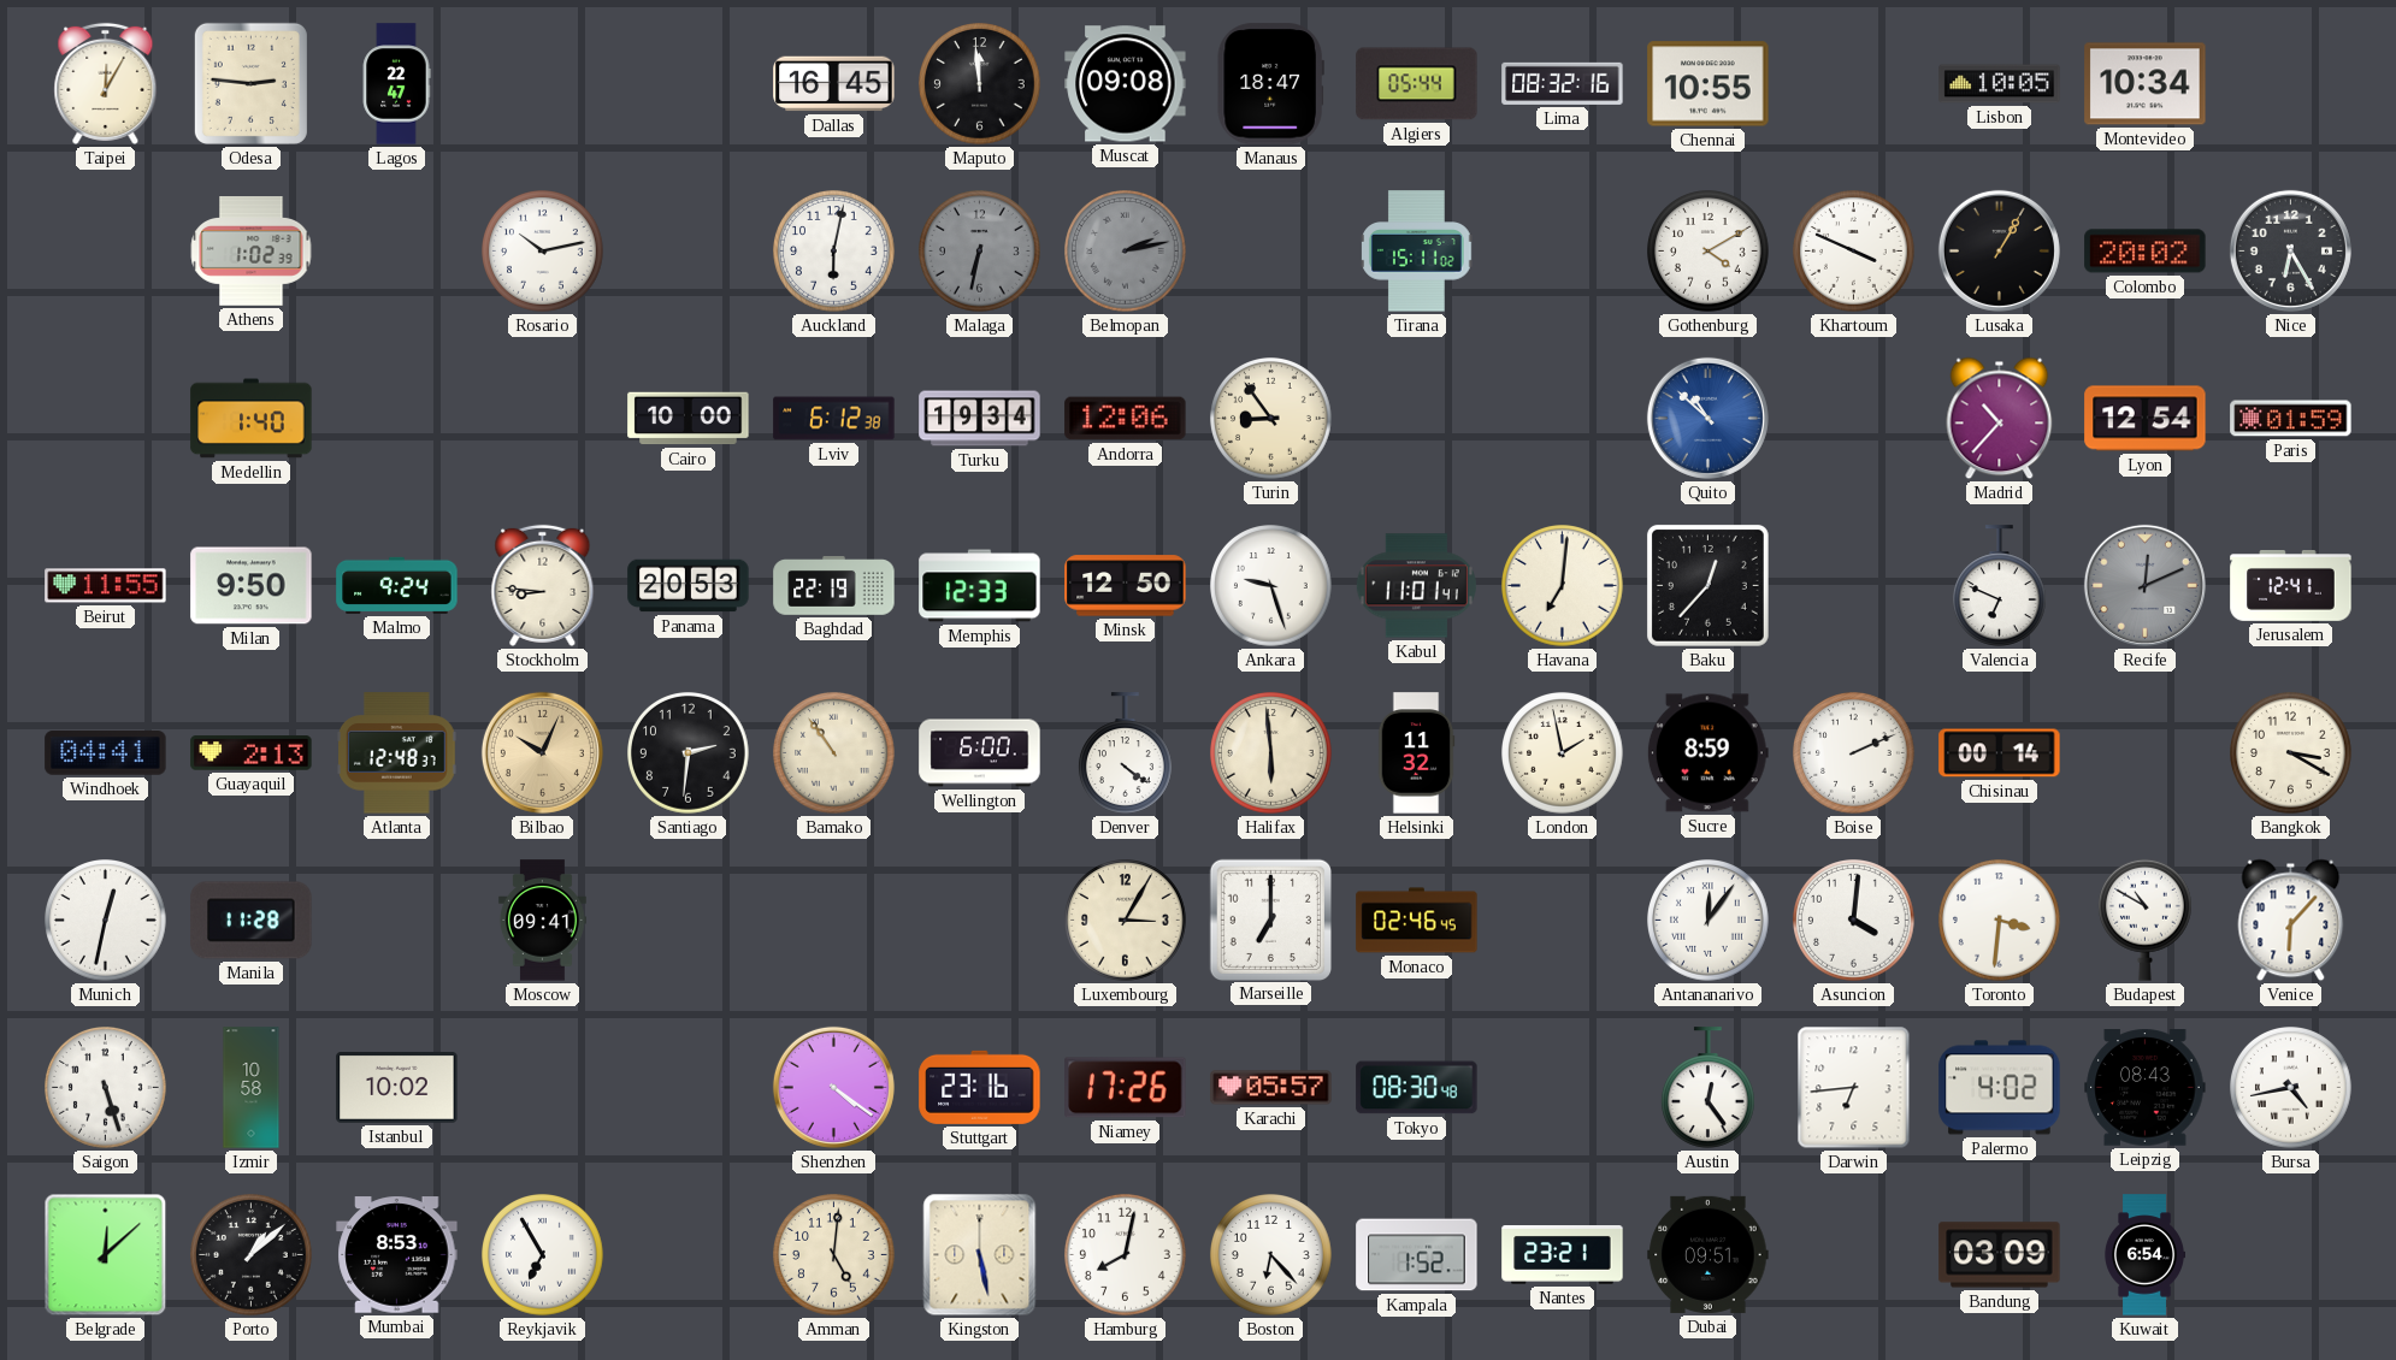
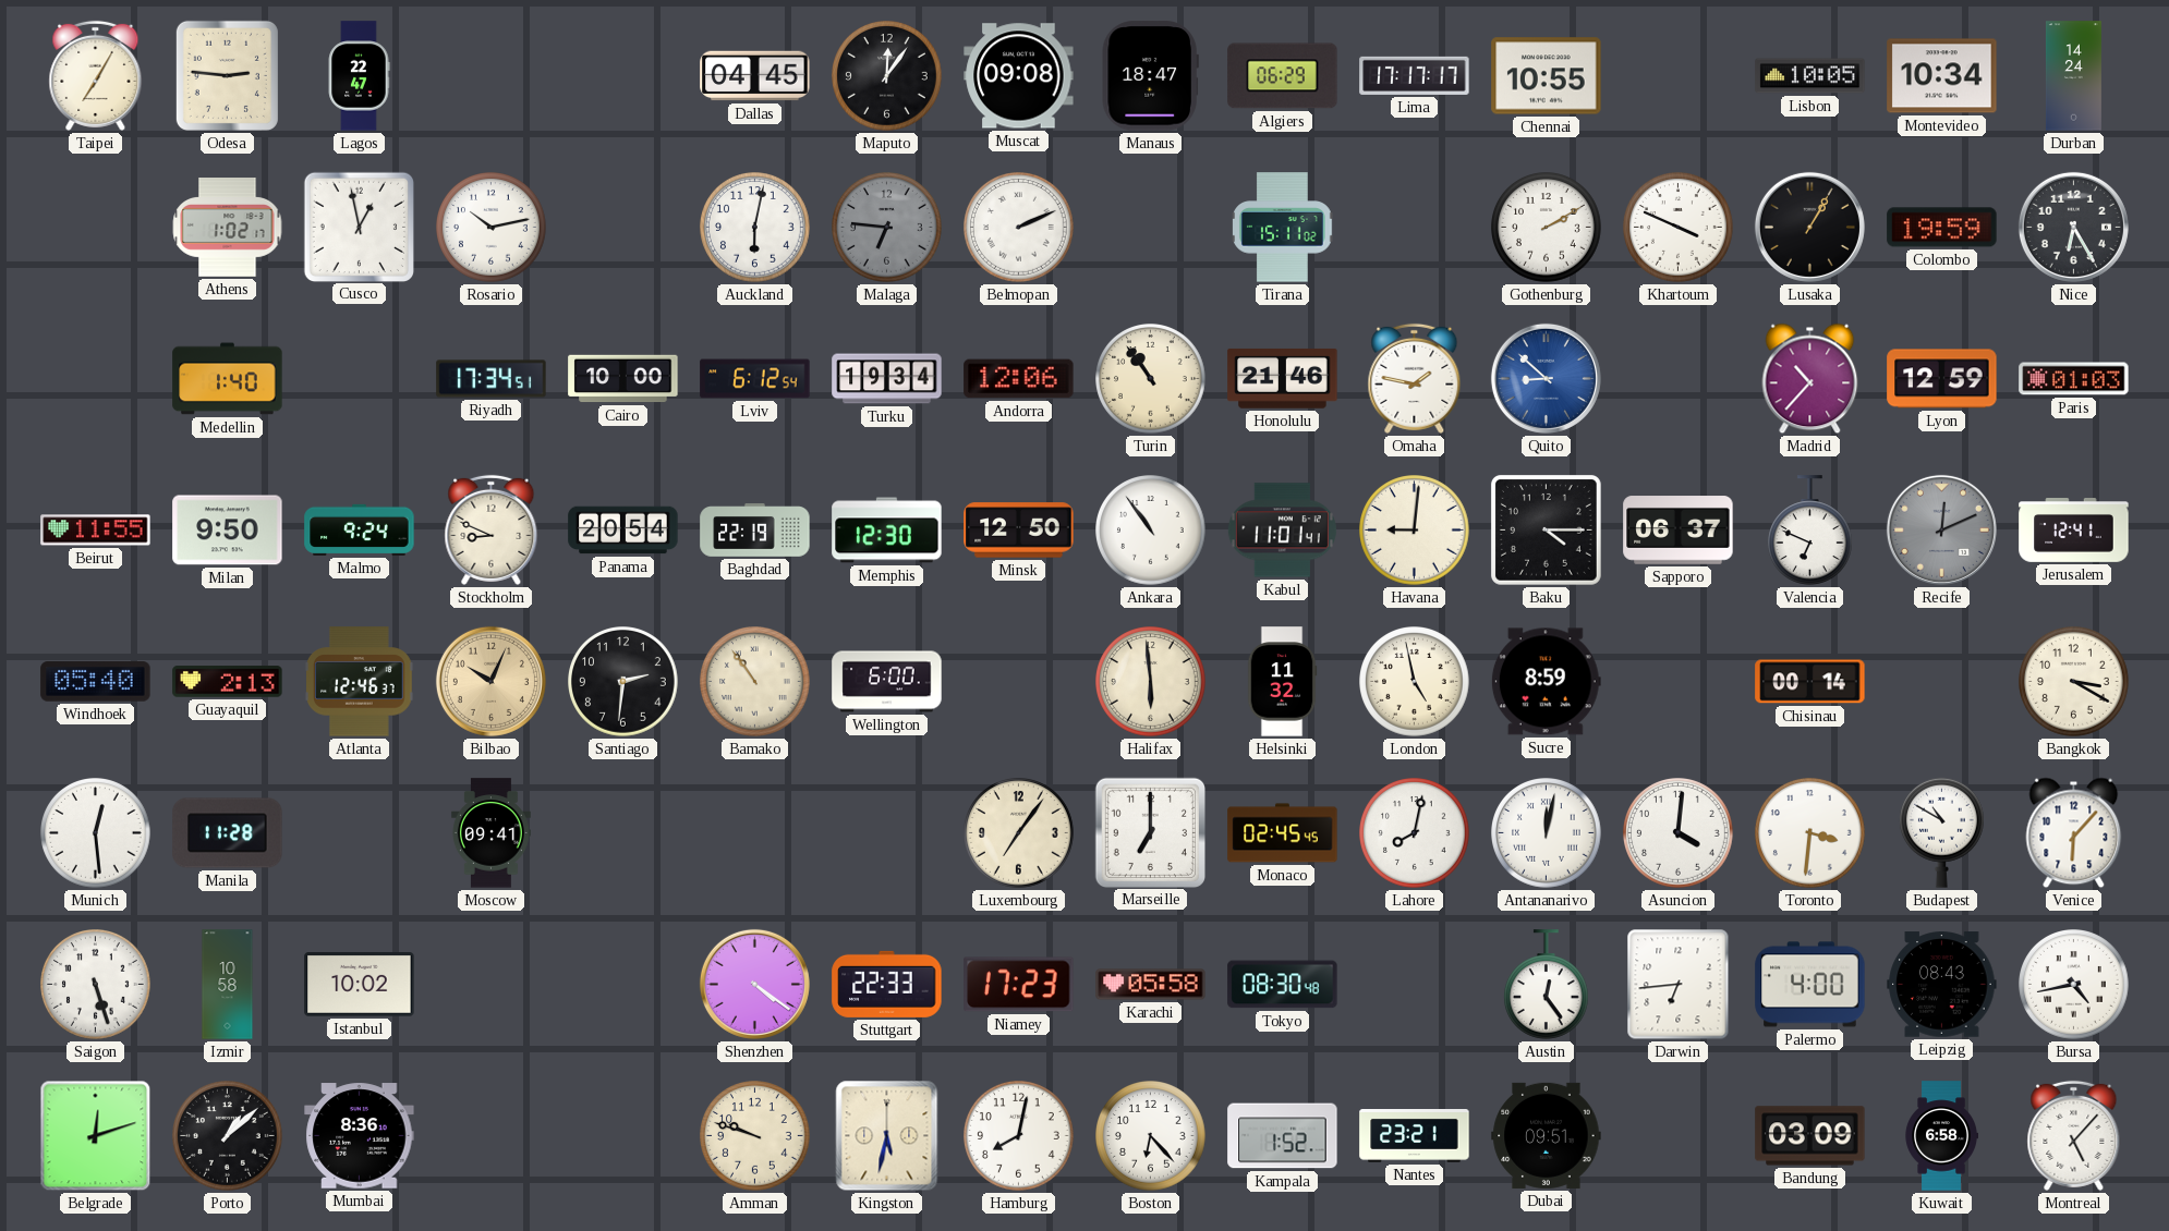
Taipei: 12:05 -> 7:05 (96, 75)
Dallas: 16:45 -> 04:45 (755, 76)
Maputo: 11:59 -> 12:06 (887, 76)
Algiers: 05:44 -> 06:29 (1283, 76)
Lima: 08:32 -> 17:17 (1415, 75)
Durban: none -> 14:24 (2073, 76)
Athens: 1:02:39 -> 1:02:17 (228, 228)
Cusco: none -> 12:58 (359, 227)
Malaga: 6:32 -> 6:46 (887, 228)
Belmopan: 2:13 -> 2:11 (1019, 228)
Belmopan dial: grey -> white (1019, 228)
Gothenburg: 4:10 -> 2:10 (1547, 228)
Colombo: 20:02 -> 19:59 (1942, 228)
Riyadh: none -> 17:34 (492, 379)
Lviv: 6:12:38 -> 6:12:54 (755, 379)
Turin: 8:54 -> 10:54 (1151, 379)
Honolulu: none -> 21:46 (1283, 379)
Omaha: none -> 1:47 (1415, 378)
Quito: 10:52 -> 8:52 (1546, 378)
Lyon: 12:54 -> 12:59 (1942, 379)
Paris: 01:59 -> 01:03 (2074, 379)
Stockholm: 8:46 -> 8:49 (492, 529)
Panama: 20:53 -> 20:54 (623, 531)
Memphis: 12:33 -> 12:30 (887, 531)
Ankara: 9:27 -> 10:54 (1151, 531)
Havana: 7:01 -> 9:01 (1415, 531)
Baku: 12:37 -> 4:15 (1546, 529)
Sapporo: none -> 06:37 (1679, 531)
Windhoek: 04:41 -> 05:40 (96, 682)
Atlanta: 12:48 -> 12:46 (360, 682)
Denver: 4:21 -> none (1125, 753)
London: 1:58 -> 4:58 (1415, 682)
Boise: 2:11 -> none (1854, 753)
Munich: 12:32 -> 12:29 (96, 833)
Luxembourg: 3:05 -> 7:06 (1019, 833)
Monaco: 02:46 -> 02:45 (1283, 833)
Lahore: none -> 8:02 (1415, 833)
Antananarivo: 12:06 -> 12:02 (1547, 833)
Stuttgart: 23:16 -> 22:33 (887, 984)
Niamey: 17:26 -> 17:23 (1019, 985)
Karachi: 05:57 -> 05:58 (1151, 985)
Palermo: 4:02 -> 4:00 (1810, 985)
Belgrade: 12:08 -> 12:12 (96, 1136)
Mumbai: 8:53 -> 8:36 (360, 1136)
Reykjavik: 6:55 -> none (543, 1255)
Amman: 5:01 -> 9:48 (755, 1136)
Kingston: 5:28 -> 5:32 (887, 1136)
Kuwait: 6:54 -> 6:58 (1941, 1136)
Montreal: none -> 5:07 (2074, 1135)
